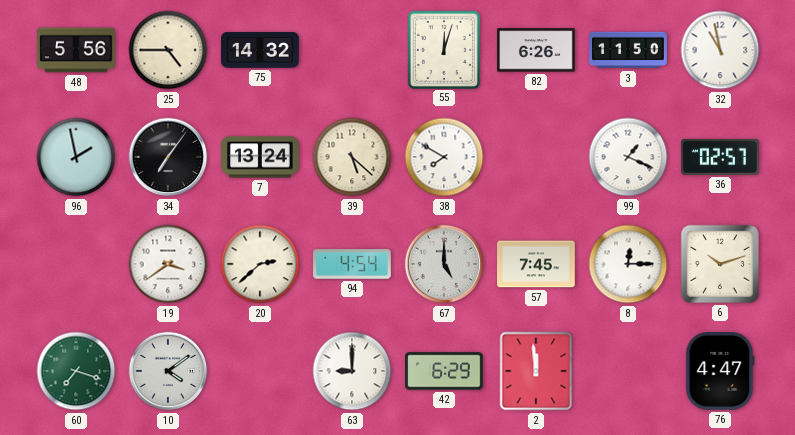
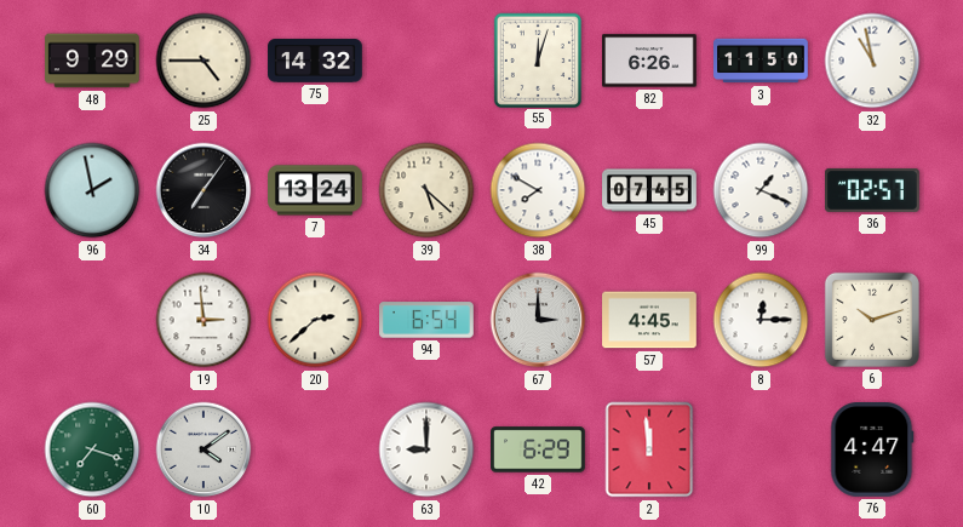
48: 5:56 -> 9:29 (92, 61)
45: none -> 07:45 (649, 190)
19: 3:39 -> 2:59 (204, 320)
94: 4:54 -> 6:54 (426, 320)
67: 5:00 -> 3:00 (538, 320)
57: 7:45 -> 4:45 (649, 320)
